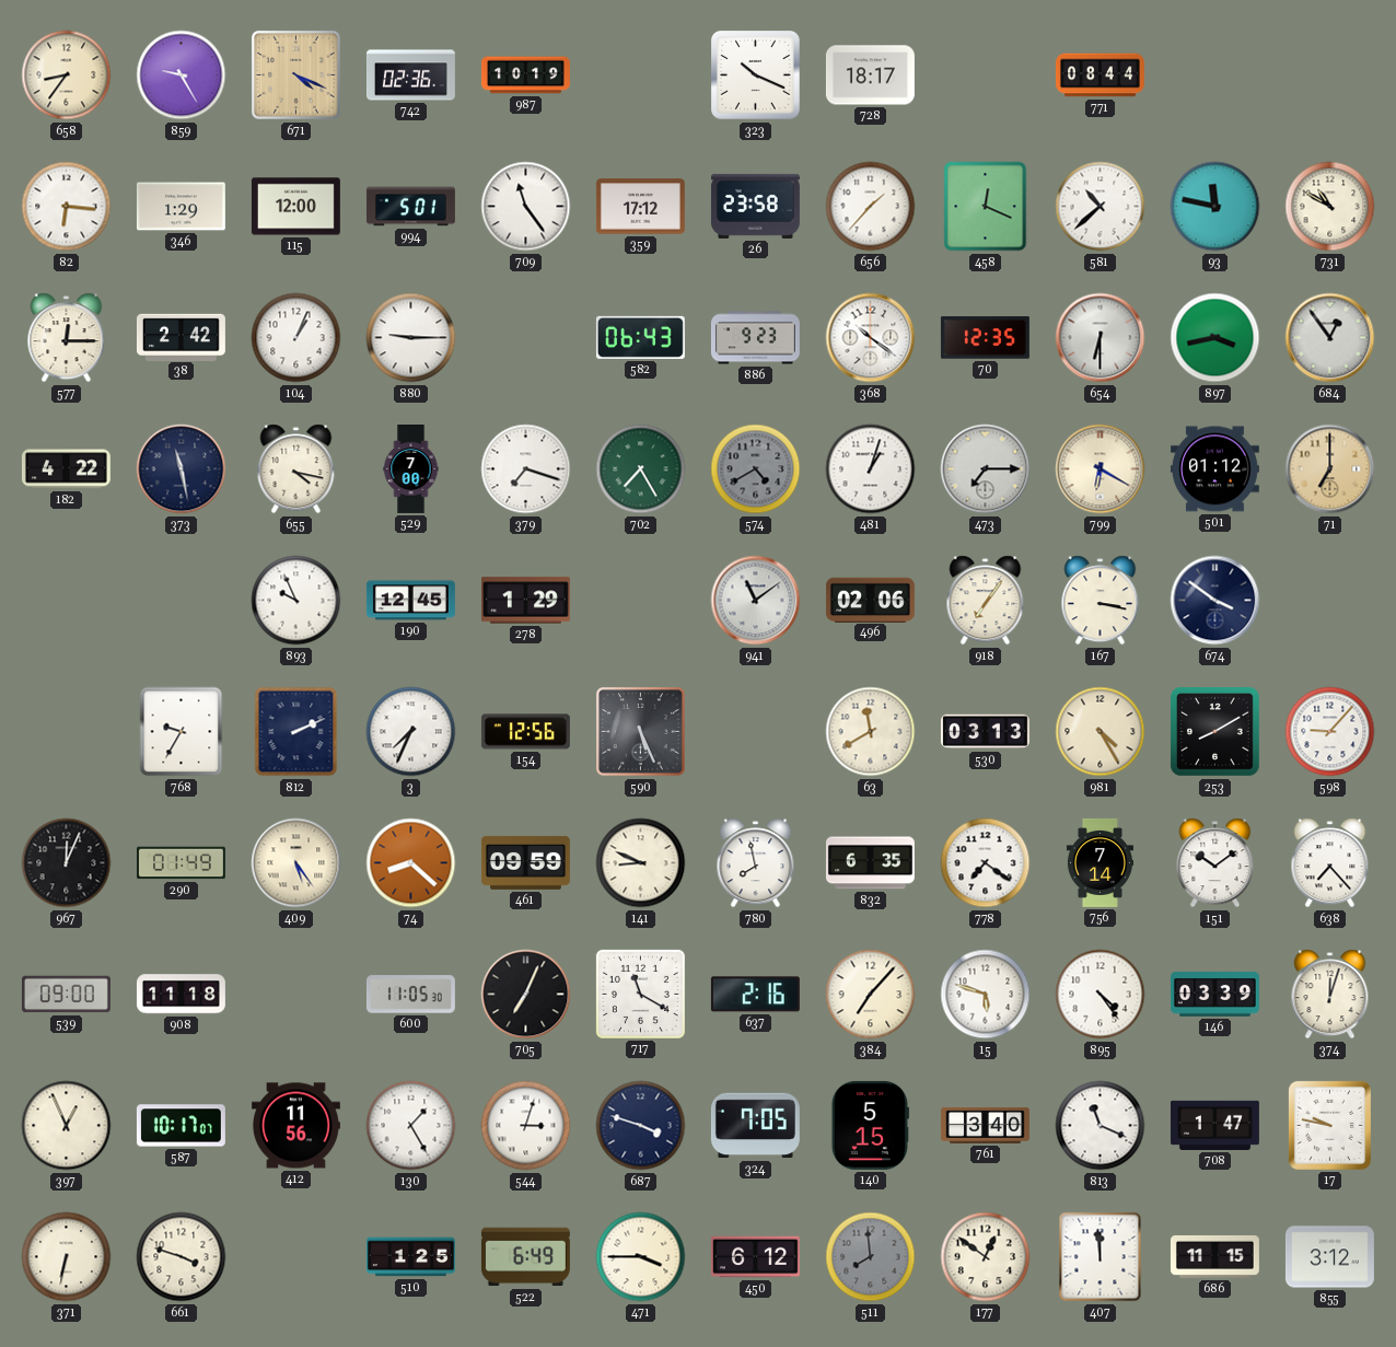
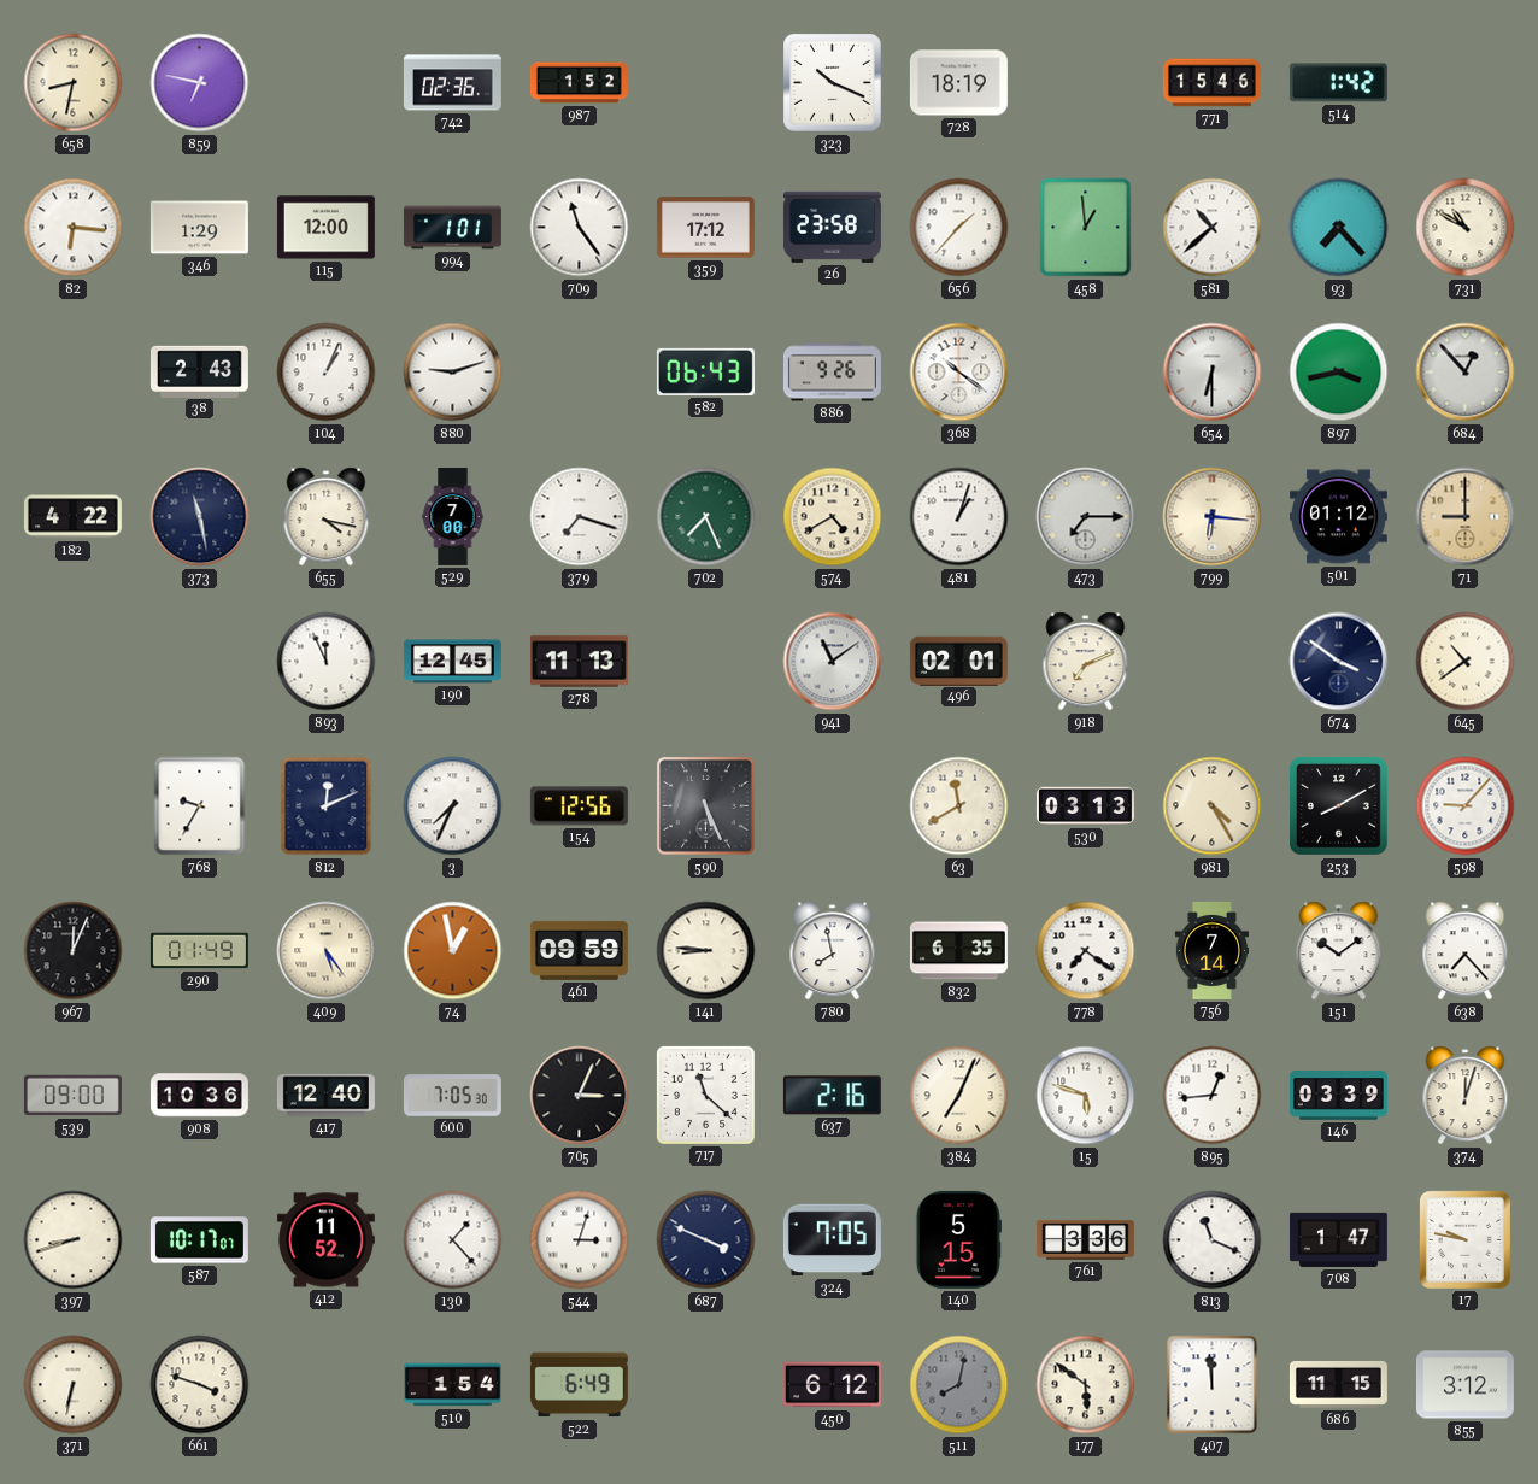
658: 8:36 -> 8:32 (74, 83)
859: 9:25 -> 6:47 (200, 83)
671: 4:19 -> none (295, 74)
987: 10:19 -> 1:52 (579, 83)
728: 18:17 -> 18:19 (958, 83)
771: 08:44 -> 15:46 (1211, 83)
514: none -> 1:42 (1338, 83)
994: 5:01 -> 1:01 (452, 228)
458: 12:19 -> 12:59 (1086, 228)
93: 11:47 -> 7:23 (1339, 228)
577: 12:15 -> none (67, 338)
38: 2:42 -> 2:43 (199, 371)
880: 9:15 -> 9:12 (453, 373)
886: 9:23 -> 9:26 (832, 373)
70: 12:35 -> none (985, 338)
684: 12:54 -> 12:53 (1466, 373)
702: 7:25 -> 7:26 (706, 517)
574 dial: grey -> cream (833, 517)
799: 6:20 -> 6:16 (1213, 517)
71: 7:00 -> 9:00 (1466, 517)
893: 9:56 -> 11:56 (327, 662)
278: 1:29 -> 11:13 (579, 662)
496: 02:06 -> 02:01 (958, 661)
918: 7:06 -> 7:11 (1086, 662)
167: 3:17 -> none (1101, 601)
645: none -> 10:39 (1466, 662)
812: 2:11 -> 12:11 (327, 806)
74: 8:22 -> 12:58 (453, 951)
141: 8:49 -> 8:46 (706, 951)
908: 11:18 -> 10:36 (199, 1096)
417: none -> 12:40 (325, 1096)
600: 11:05 -> 7:05 (452, 1096)
705: 7:04 -> 3:04 (580, 1096)
717: 11:20 -> 11:22 (705, 1095)
384: 7:07 -> 7:04 (959, 1096)
895: 4:24 -> 12:44 (1213, 1096)
397: 12:56 -> 8:42 (74, 1240)
412: 11:56 -> 11:52 (325, 1240)
130: 1:25 -> 1:23 (453, 1240)
687: 3:48 -> 3:49 (706, 1240)
761: 3:40 -> 3:36 (1085, 1239)
510: 1:25 -> 1:54 (452, 1385)
471: 3:45 -> none (641, 1257)
511: 7:59 -> 8:02 (959, 1385)
177: 12:51 -> 5:51 (1086, 1385)
